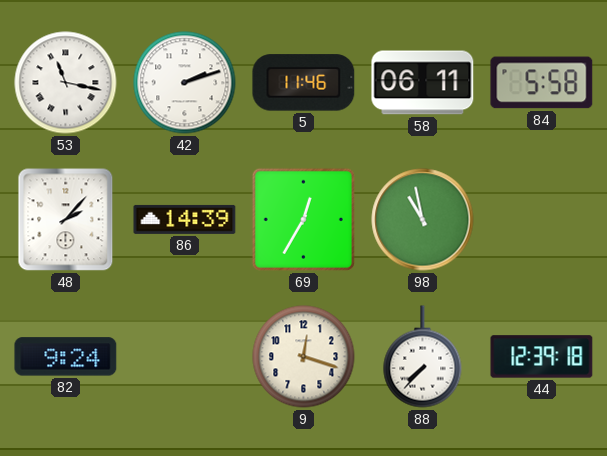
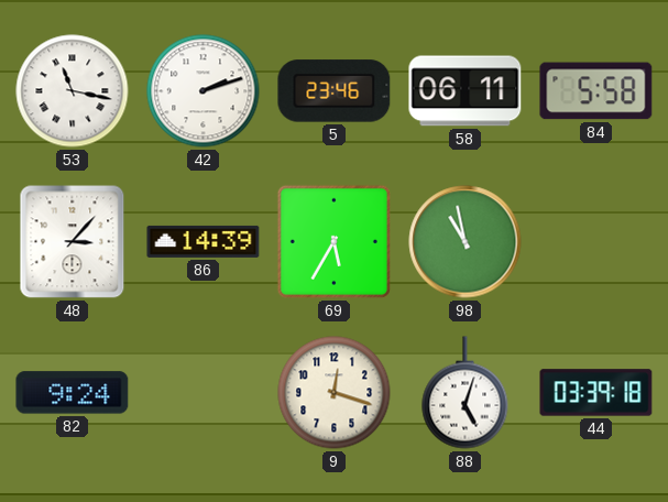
5: 11:46 -> 23:46 (335, 91)
48: 2:07 -> 3:07 (73, 242)
69: 12:35 -> 5:35 (333, 241)
88: 7:37 -> 5:03 (466, 393)
44: 12:39 -> 03:39 (596, 393)
